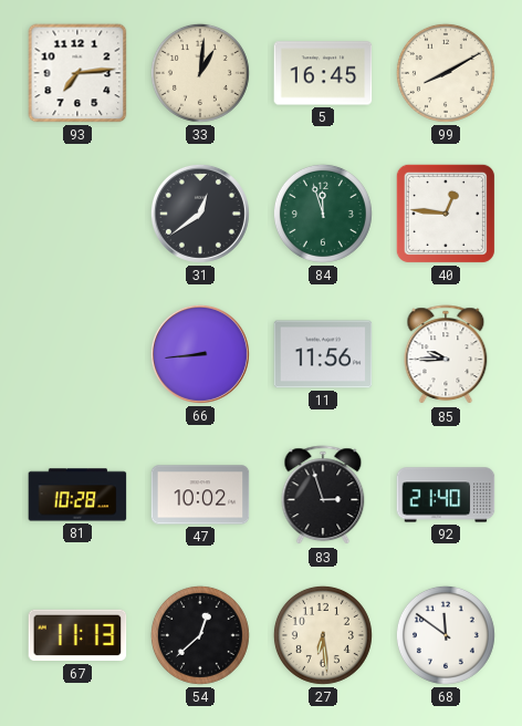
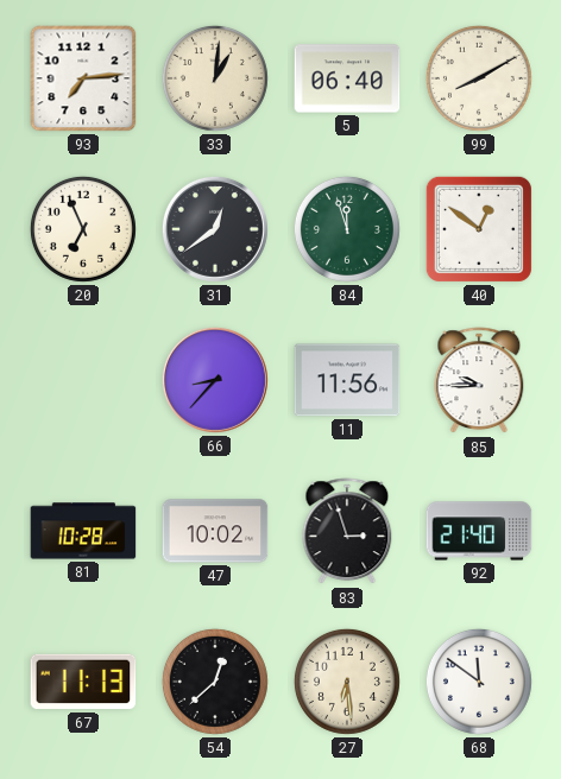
5: 16:45 -> 06:40 (347, 78)
20: none -> 6:56 (83, 229)
40: 12:46 -> 12:51 (479, 229)
66: 8:44 -> 8:37 (215, 380)
